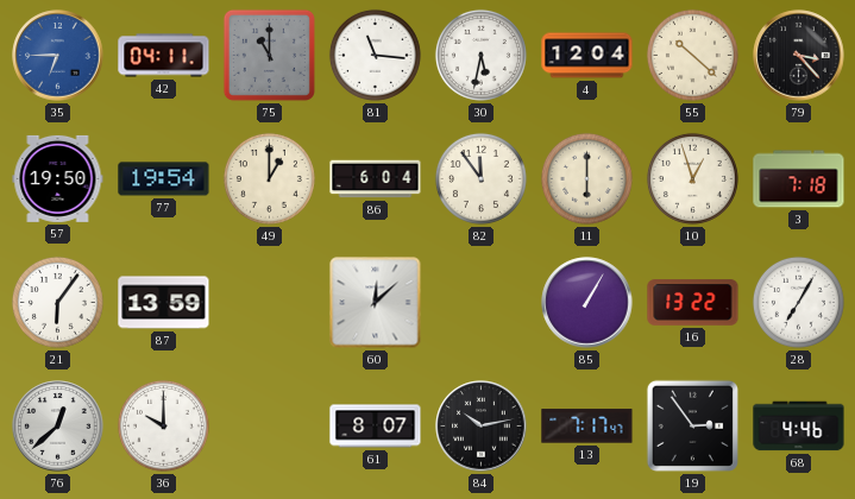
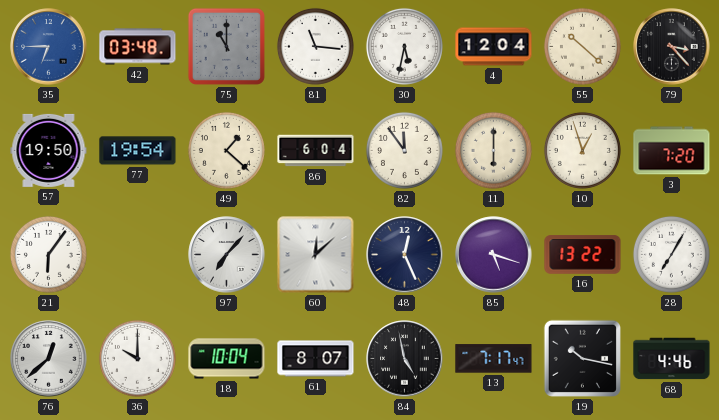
42: 04:11 -> 03:48 (138, 47)
49: 1:00 -> 1:22 (226, 150)
3: 7:18 -> 7:20 (672, 151)
87: 13:59 -> none (164, 303)
97: none -> 7:07 (227, 255)
48: none -> 12:26 (405, 255)
85: 1:05 -> 5:18 (494, 255)
18: none -> 10:04 (227, 359)
84: 10:13 -> 4:58 (405, 359)
19: 2:54 -> 10:17 (582, 358)
